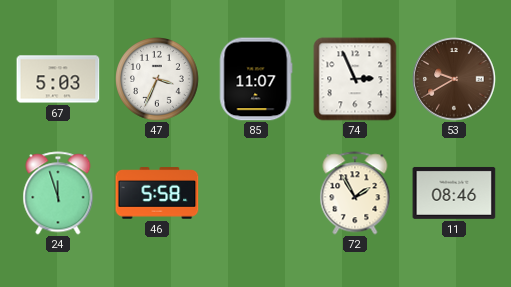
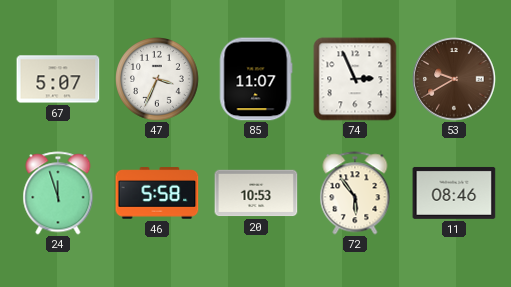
67: 5:03 -> 5:07 (58, 79)
20: none -> 10:53 (256, 193)
72: 1:55 -> 5:54 (355, 193)
